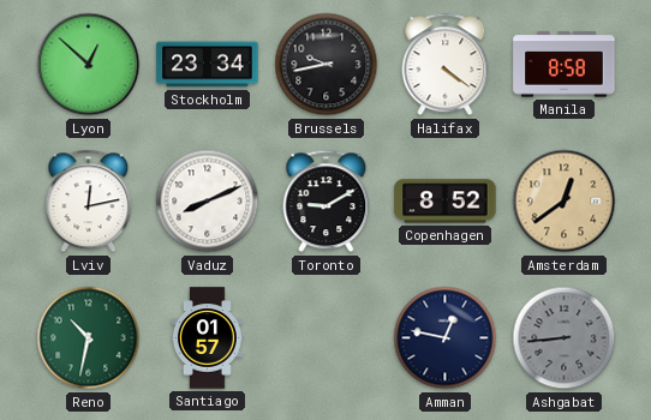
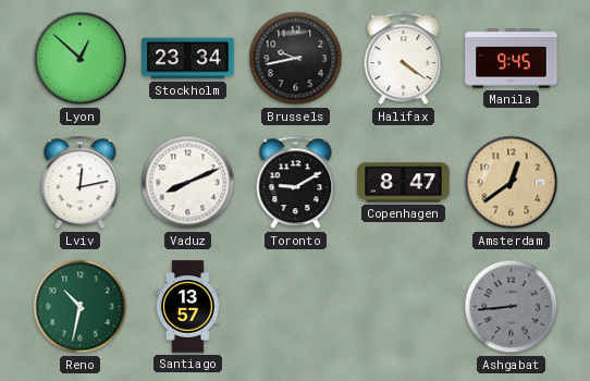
Manila: 8:58 -> 9:45 (512, 59)
Copenhagen: 8:52 -> 8:47 (404, 183)
Santiago: 01:57 -> 13:57 (187, 307)
Amman: 12:47 -> none (446, 338)
